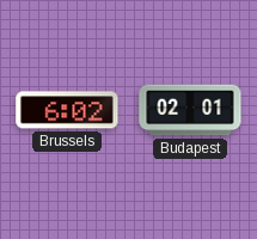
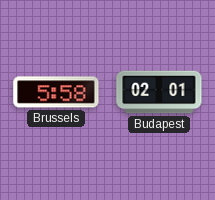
Brussels: 6:02 -> 5:58 (56, 92)
